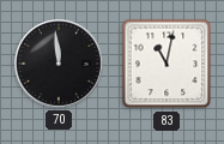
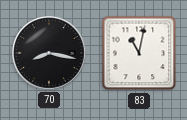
70: 11:59 -> 8:17 (49, 53)
